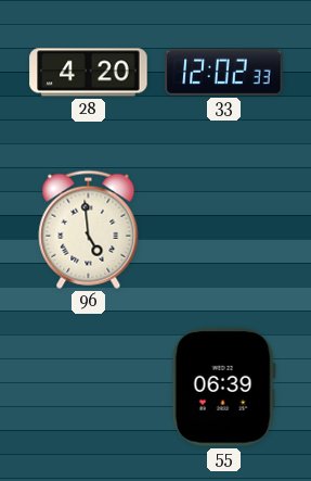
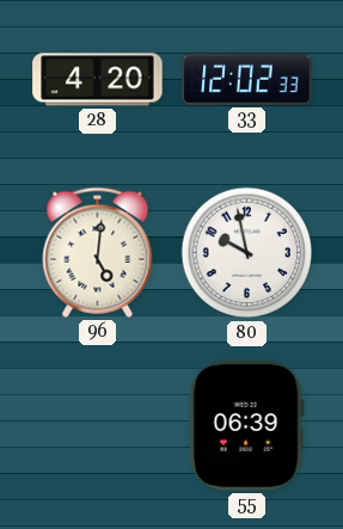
96: 4:59 -> 5:01 (98, 252)
80: none -> 9:58 (247, 253)
